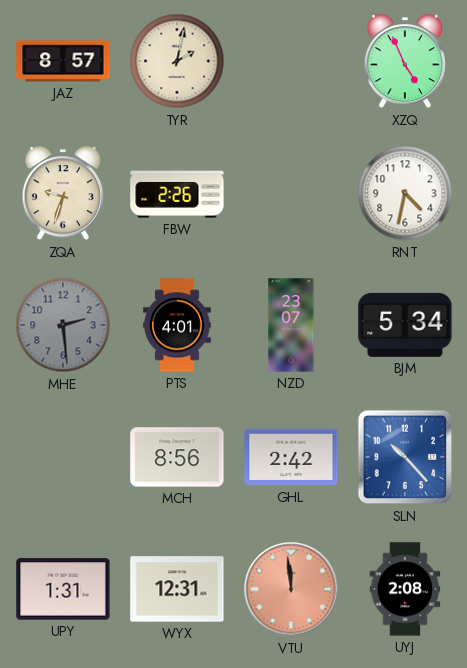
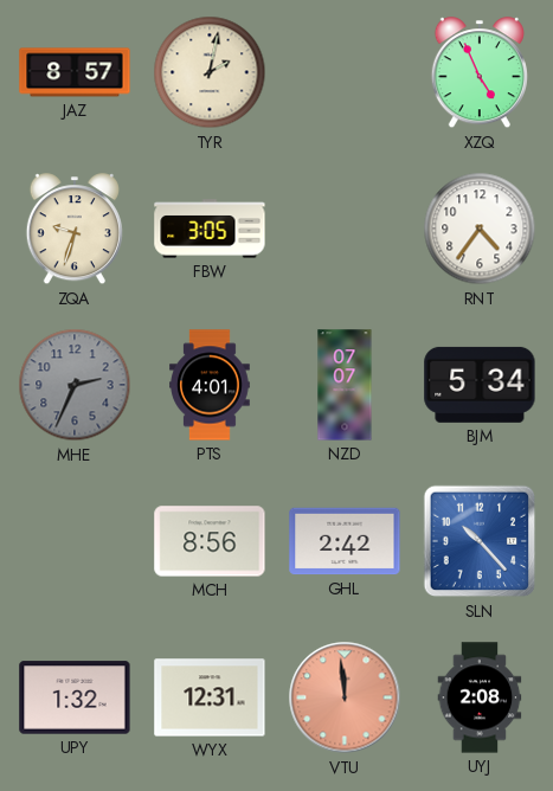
FBW: 2:26 -> 3:05 (210, 229)
RNT: 4:32 -> 4:36 (480, 229)
MHE: 2:29 -> 2:34 (75, 385)
NZD: 23:07 -> 07:07 (345, 385)
UPY: 1:31 -> 1:32 (75, 697)
